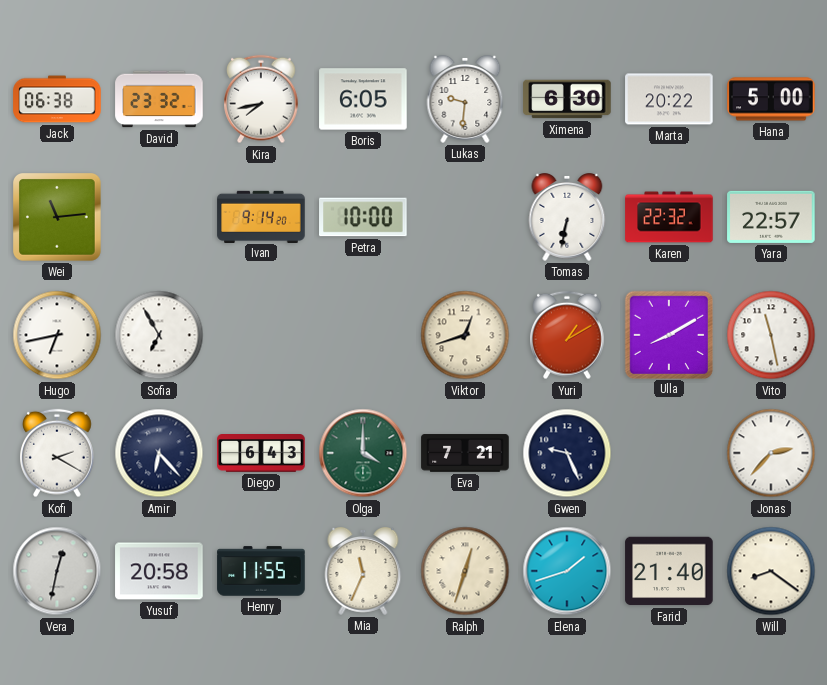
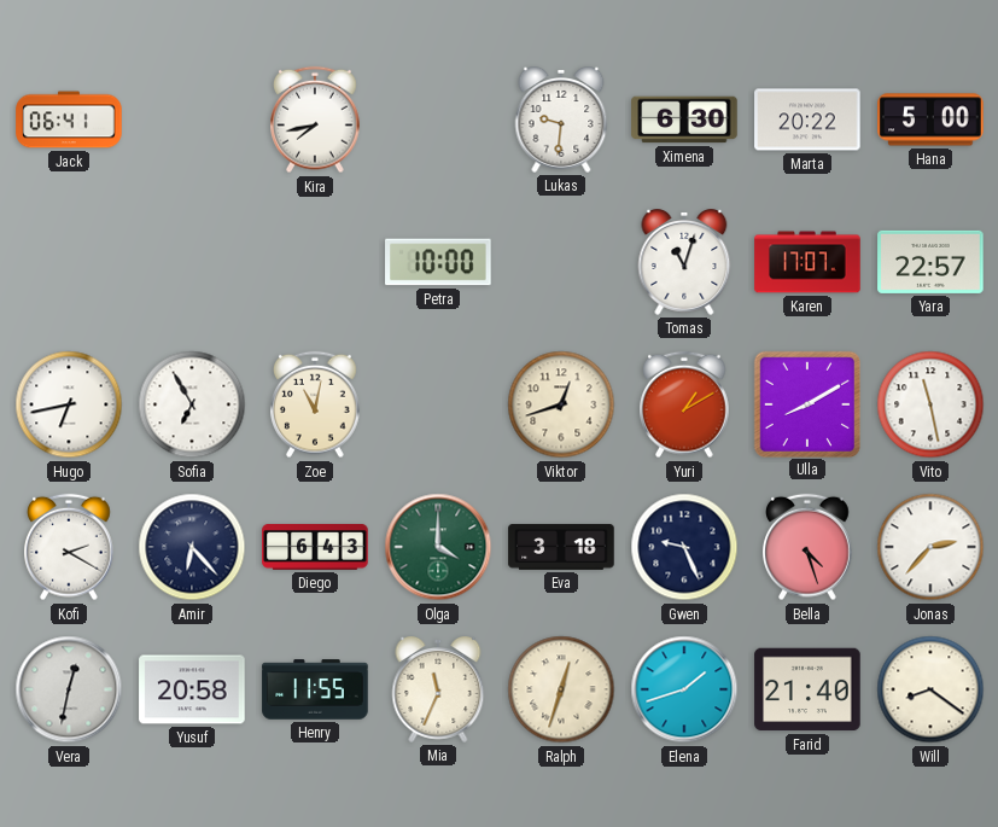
Jack: 06:38 -> 06:41 (69, 120)
David: 23:32 -> none (159, 99)
Boris: 6:05 -> none (363, 99)
Wei: 11:14 -> none (58, 218)
Ivan: 9:14 -> none (261, 216)
Tomas: 6:32 -> 11:03 (684, 263)
Karen: 22:32 -> 17:07 (807, 262)
Zoe: none -> 11:02 (316, 404)
Eva: 7:21 -> 3:18 (561, 547)
Bella: none -> 4:27 (809, 547)
